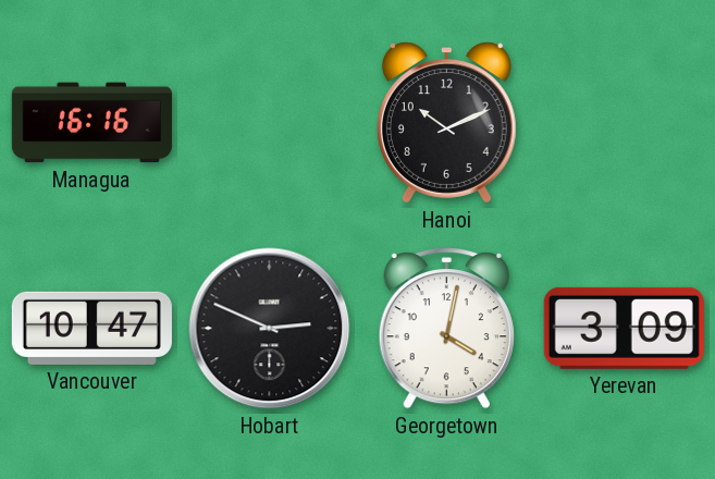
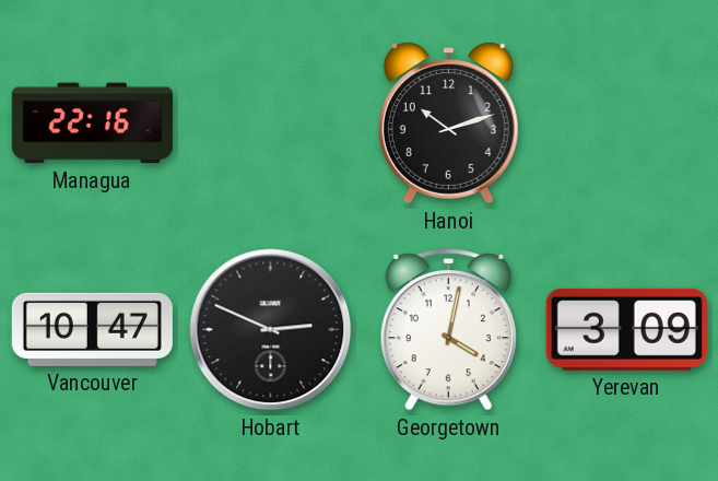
Managua: 16:16 -> 22:16 (92, 124)
Hanoi: 10:11 -> 10:12 (448, 124)
